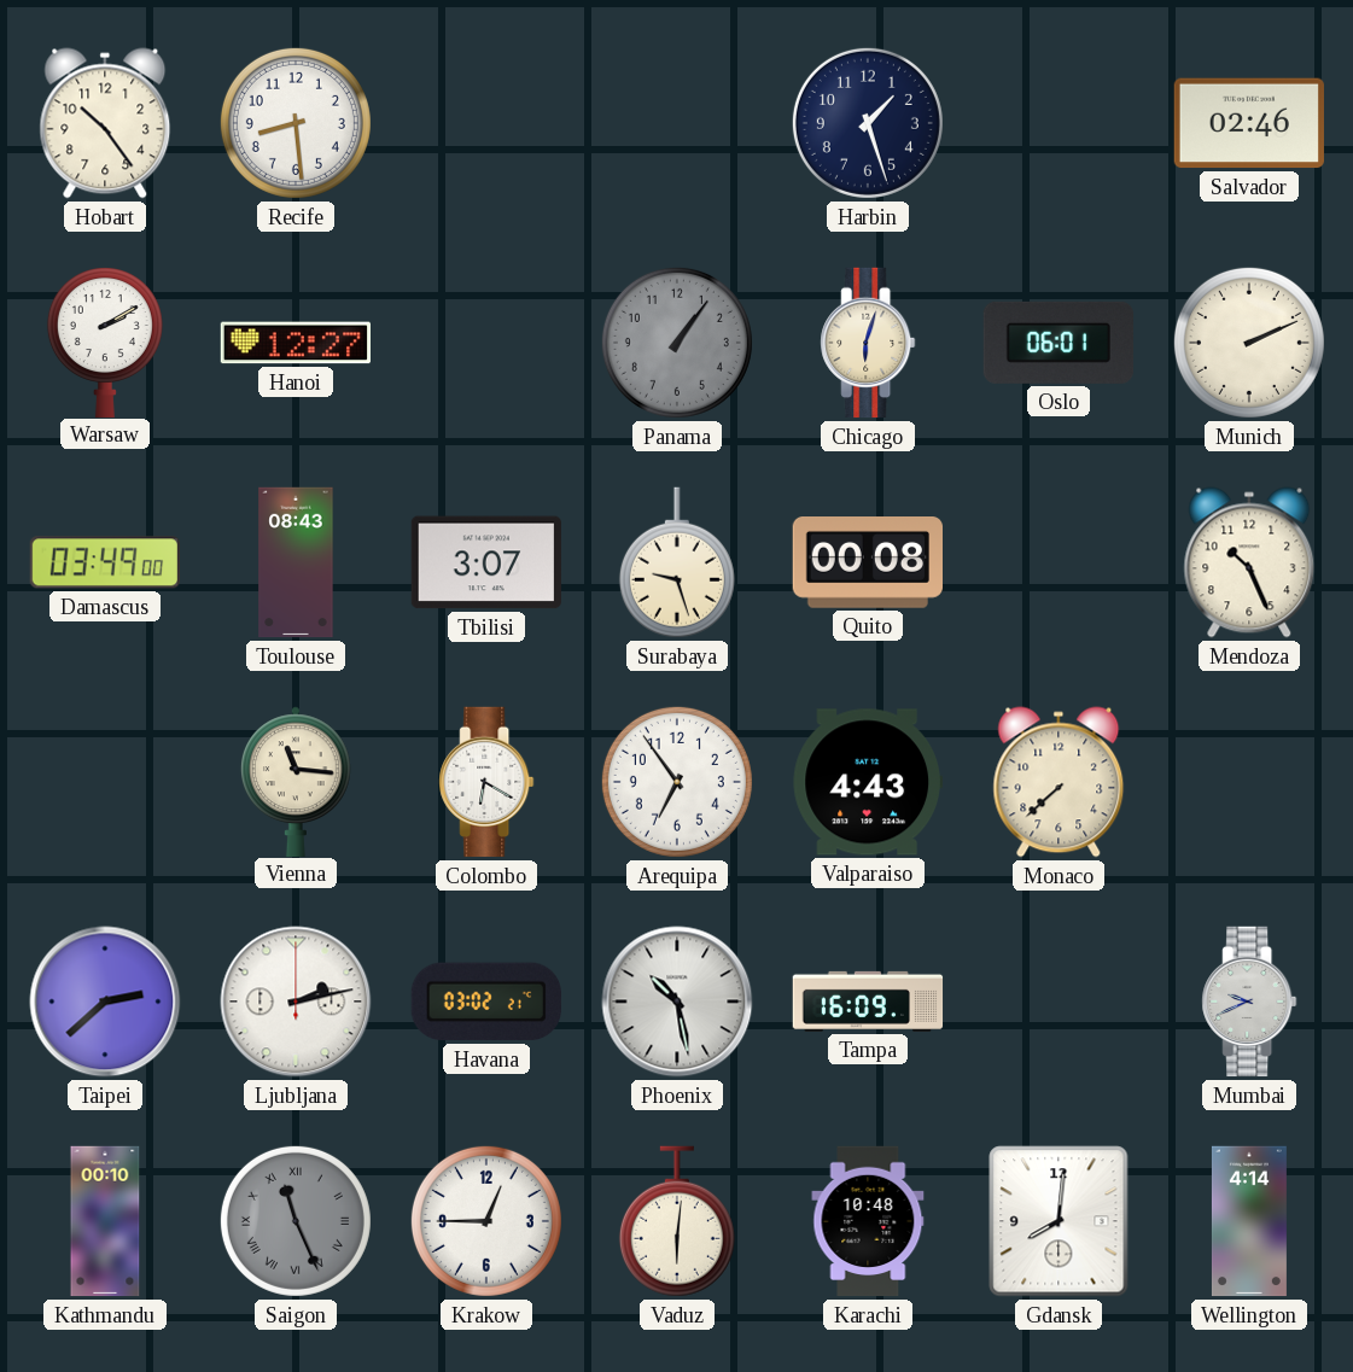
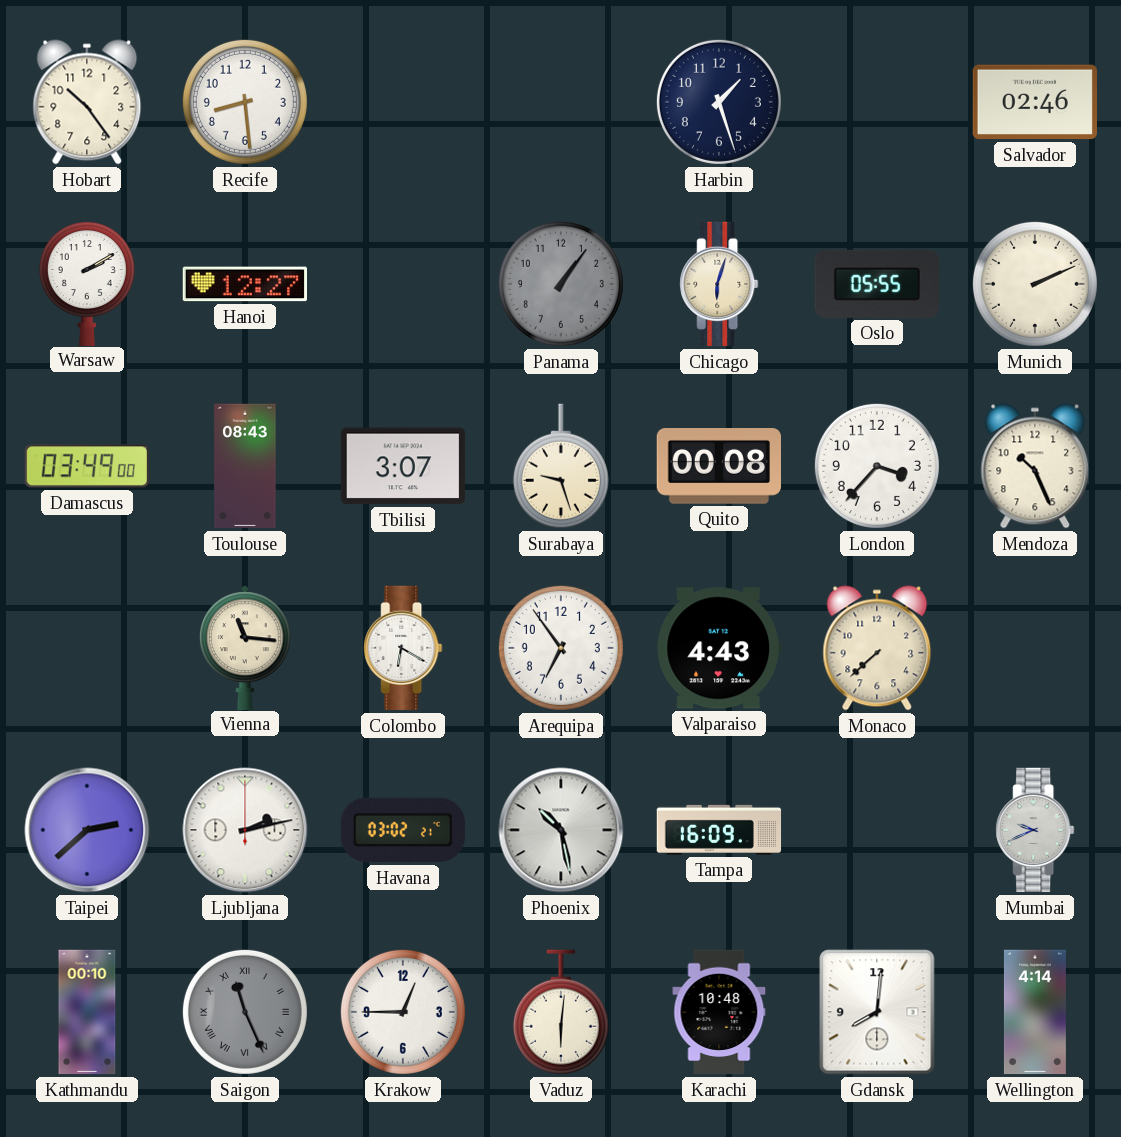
Oslo: 06:01 -> 05:55 (877, 284)
London: none -> 3:37 (877, 466)
